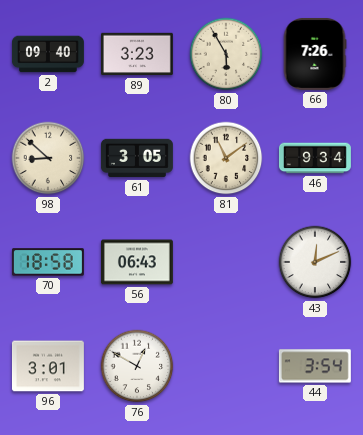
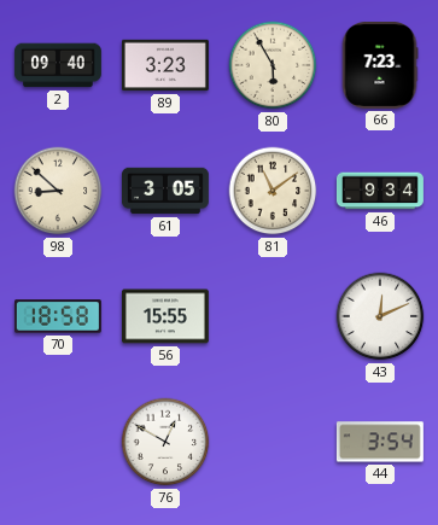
66: 7:26 -> 7:23 (380, 65)
56: 06:43 -> 15:55 (165, 316)
96: 3:01 -> none (48, 366)
